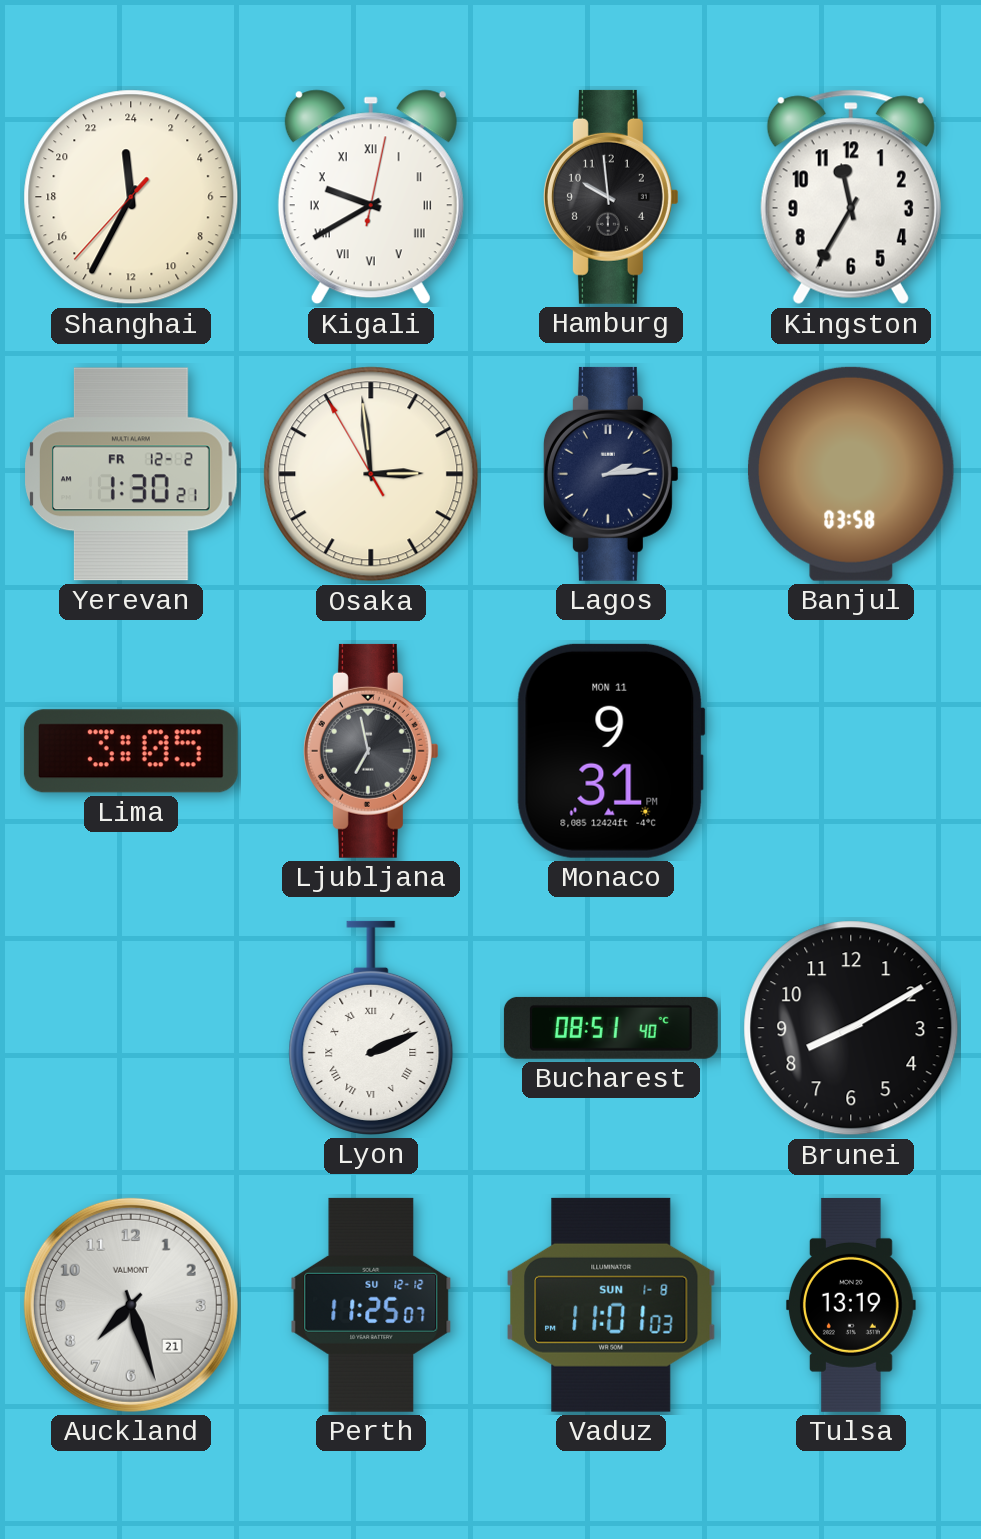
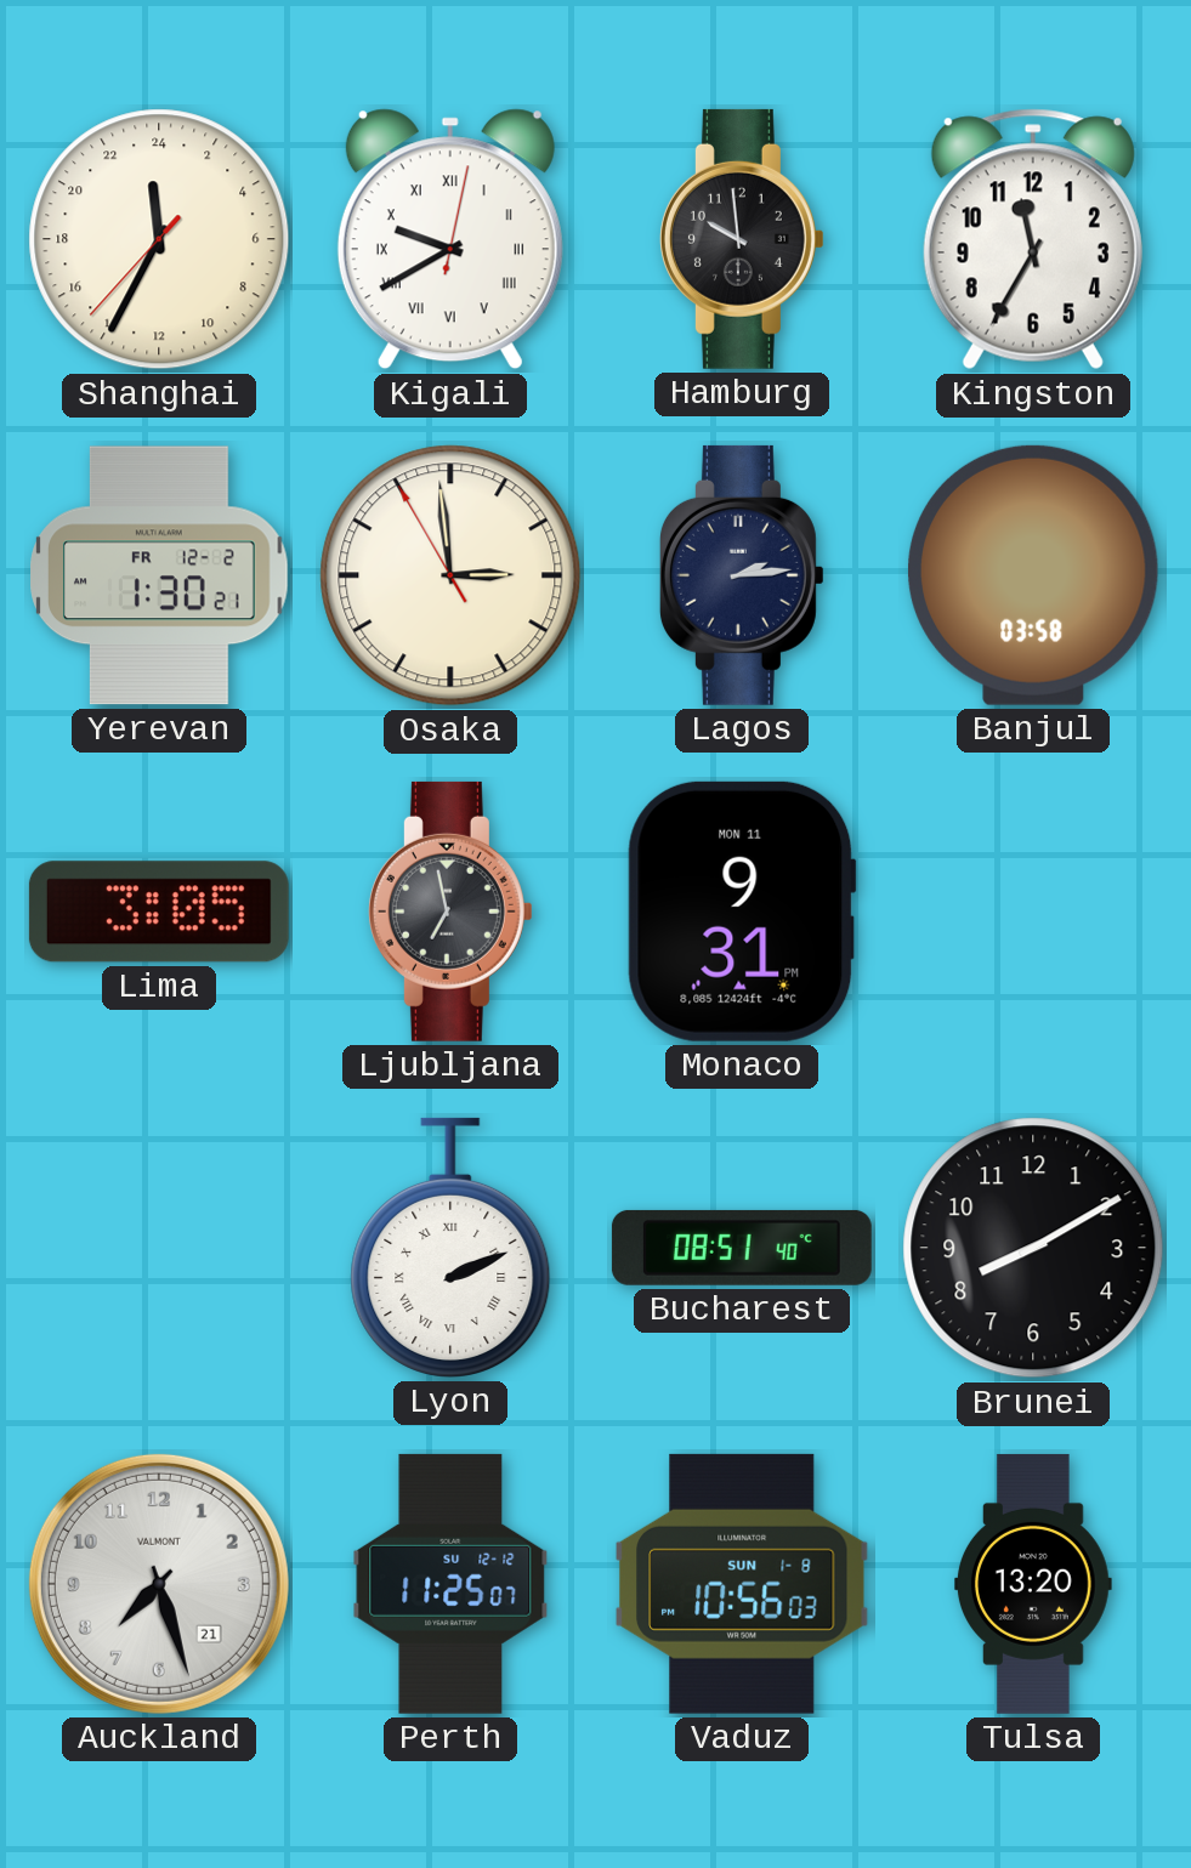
Vaduz: 11:01 -> 10:56 (742, 1584)
Tulsa: 13:19 -> 13:20 (1033, 1584)
